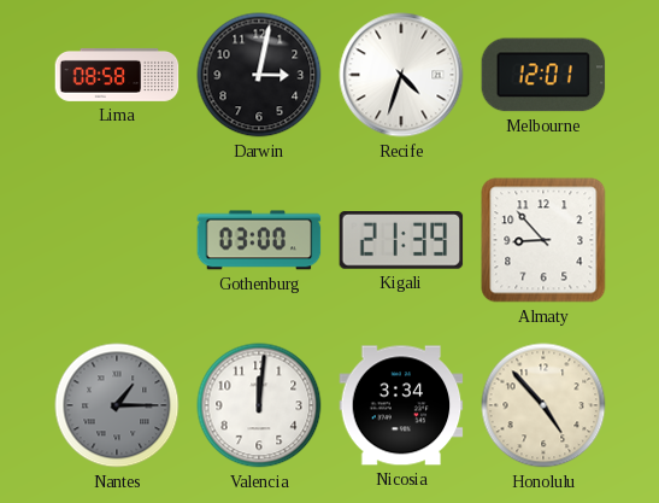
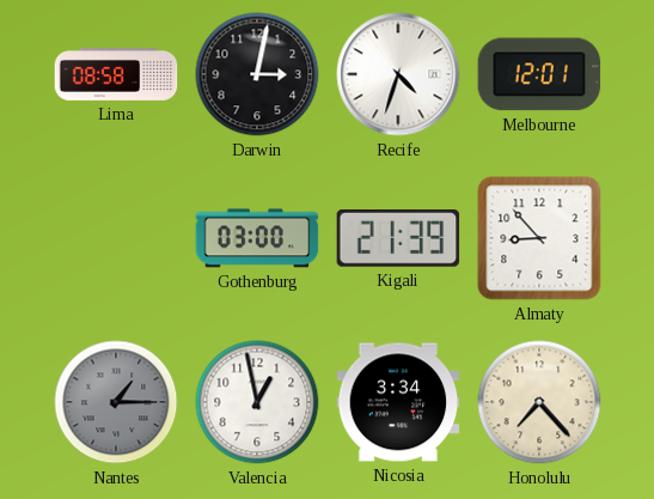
Valencia: 12:01 -> 12:58 (257, 402)
Honolulu: 4:53 -> 7:23 (539, 402)
